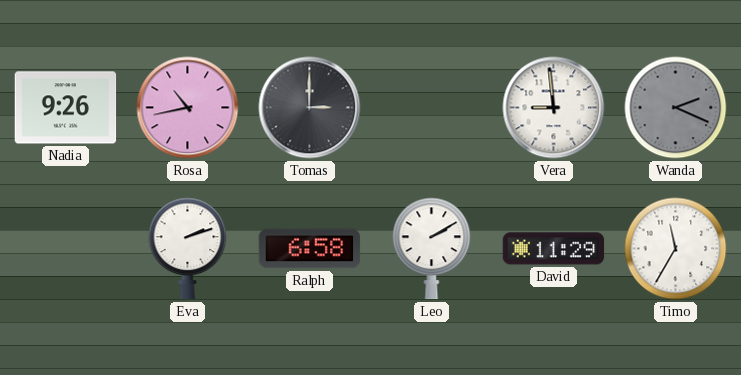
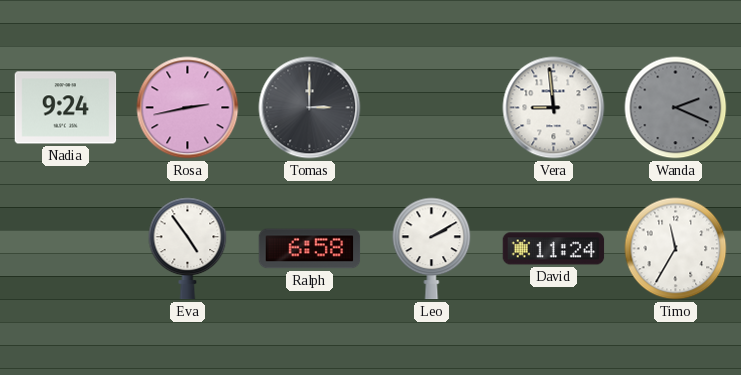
Nadia: 9:26 -> 9:24 (66, 108)
Rosa: 10:43 -> 2:43 (188, 108)
Eva: 2:12 -> 4:54 (188, 249)
David: 11:29 -> 11:24 (554, 249)
